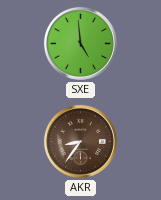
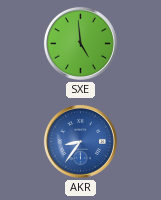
AKR dial: brown -> blue (80, 141)
